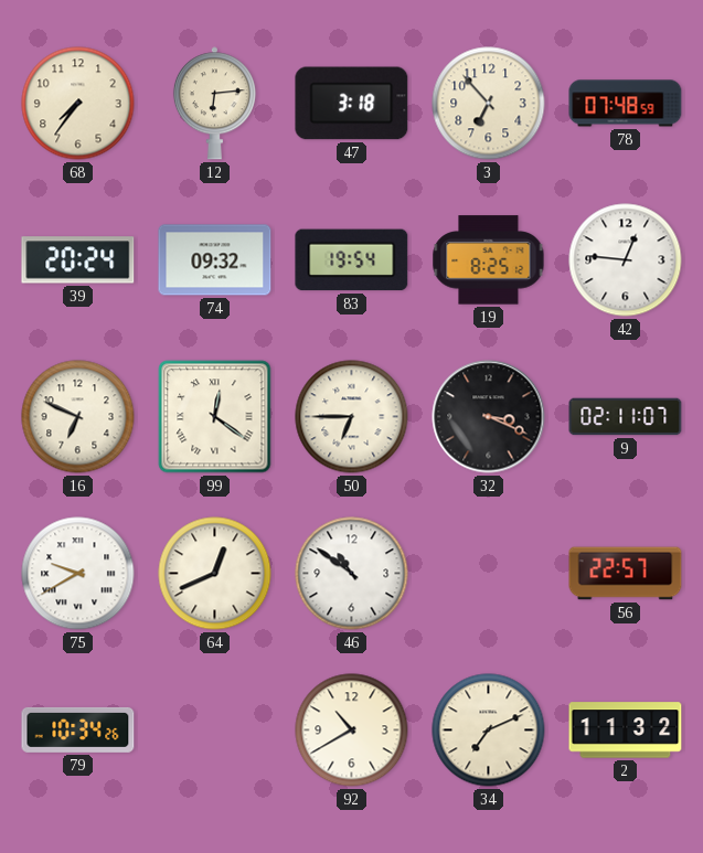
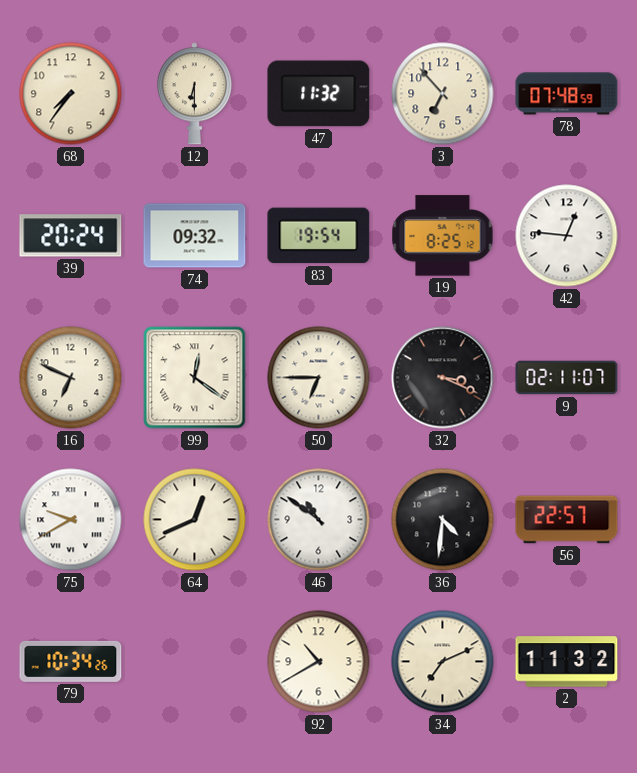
12: 6:14 -> 6:30 (194, 94)
47: 3:18 -> 11:32 (319, 94)
36: none -> 4:31 (443, 520)
